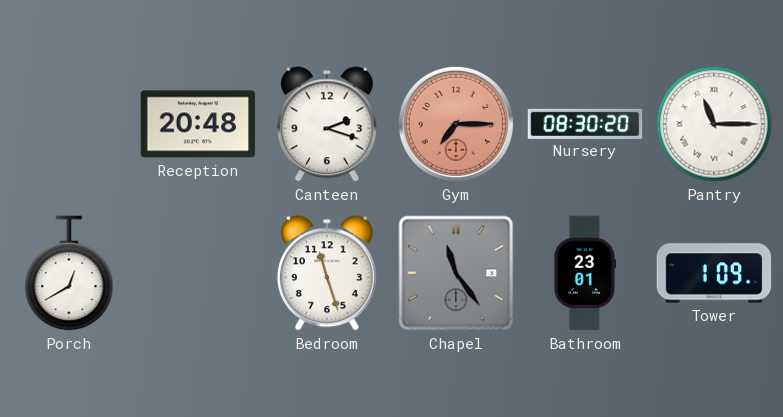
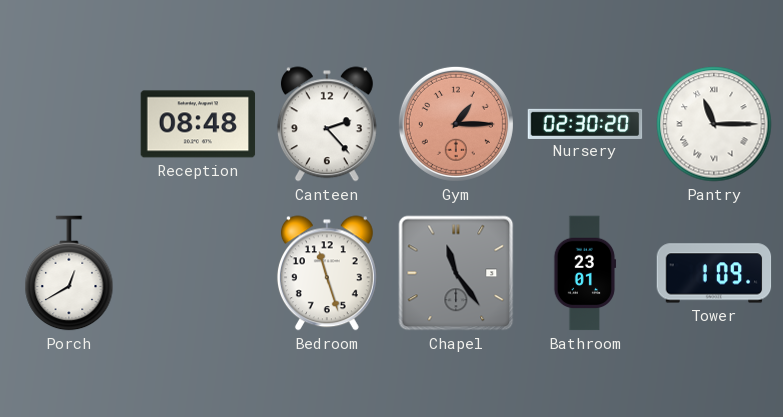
Reception: 20:48 -> 08:48 (198, 124)
Canteen: 2:18 -> 2:23 (327, 124)
Gym: 7:15 -> 1:15 (456, 124)
Nursery: 08:30 -> 02:30 (585, 123)
